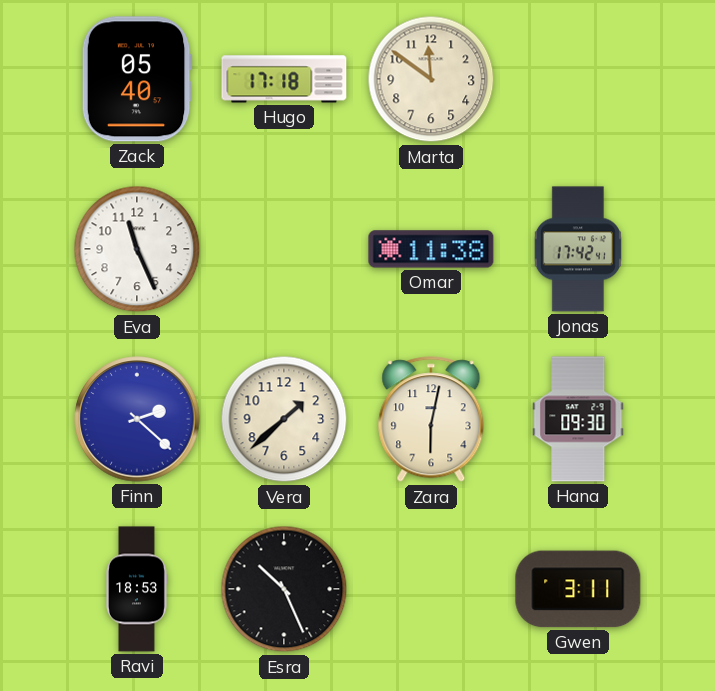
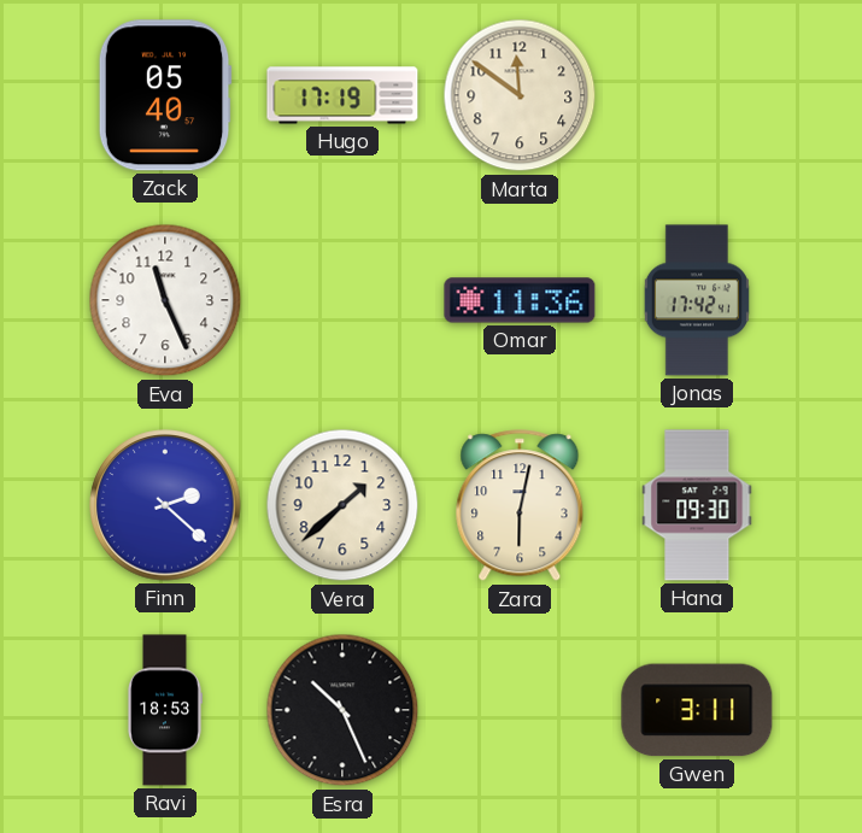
Hugo: 17:18 -> 17:19 (342, 95)
Omar: 11:38 -> 11:36 (520, 300)
